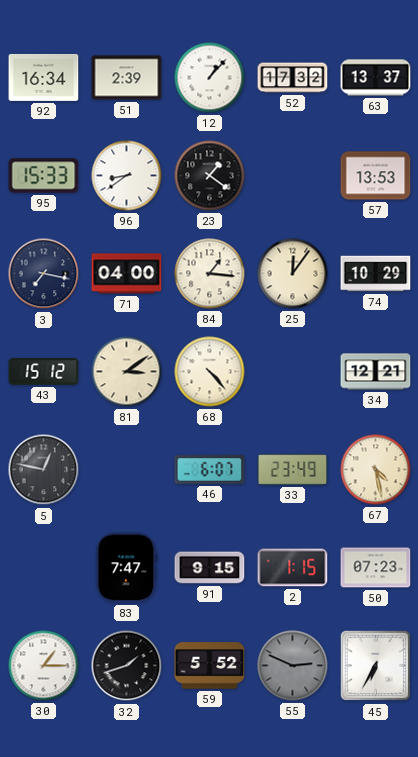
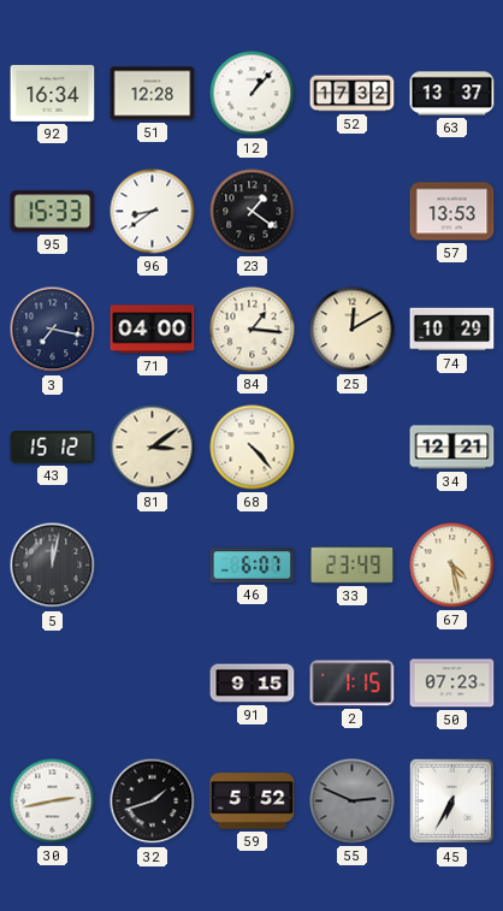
51: 2:39 -> 12:28 (153, 94)
25: 12:06 -> 12:10 (353, 330)
5: 12:47 -> 12:02 (53, 566)
83: 7:47 -> none (127, 568)
30: 1:15 -> 2:43 (53, 801)
